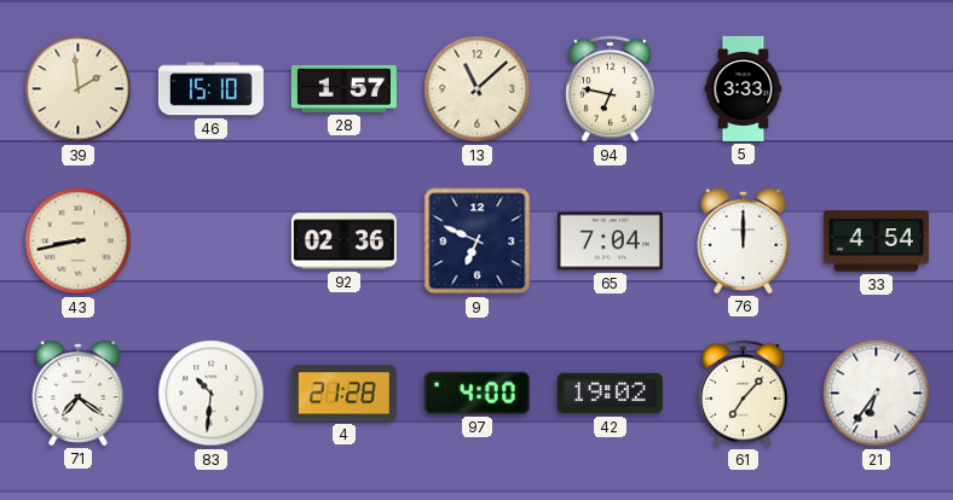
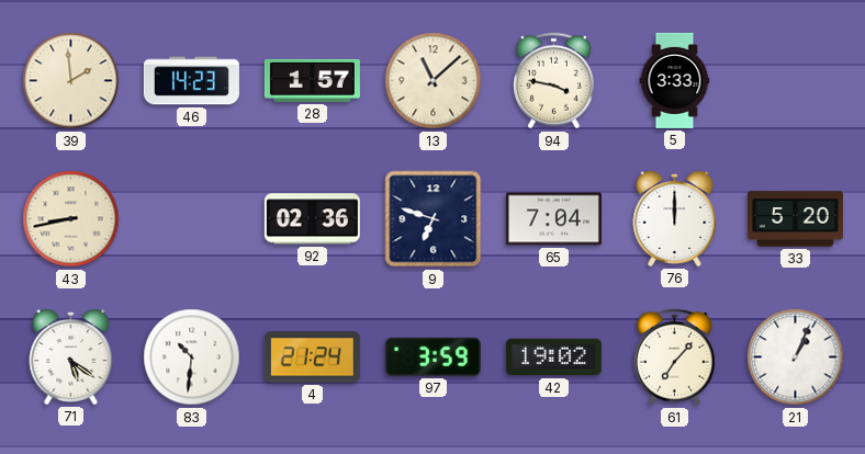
46: 15:10 -> 14:23 (191, 81)
94: 6:47 -> 3:47 (553, 81)
9: 6:49 -> 6:48 (434, 219)
33: 4:54 -> 5:20 (795, 219)
71: 7:21 -> 5:21 (71, 356)
4: 21:28 -> 21:24 (312, 357)
97: 4:00 -> 3:59 (432, 356)
21: 6:36 -> 1:04 (796, 357)
